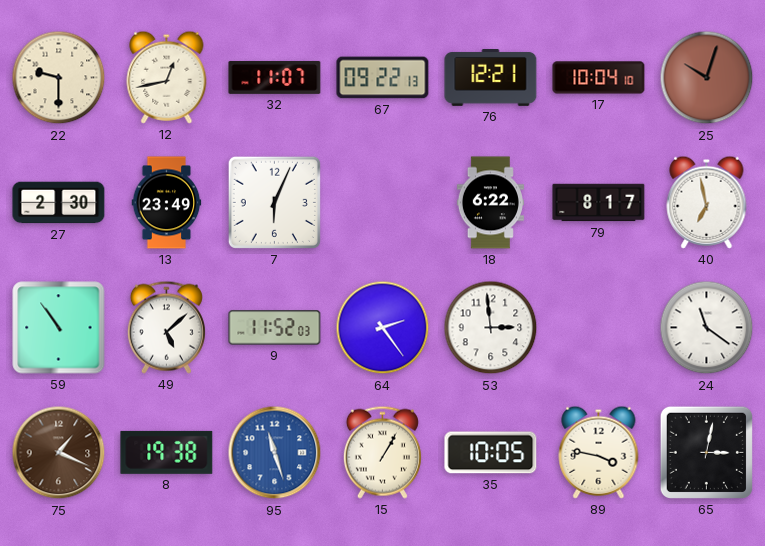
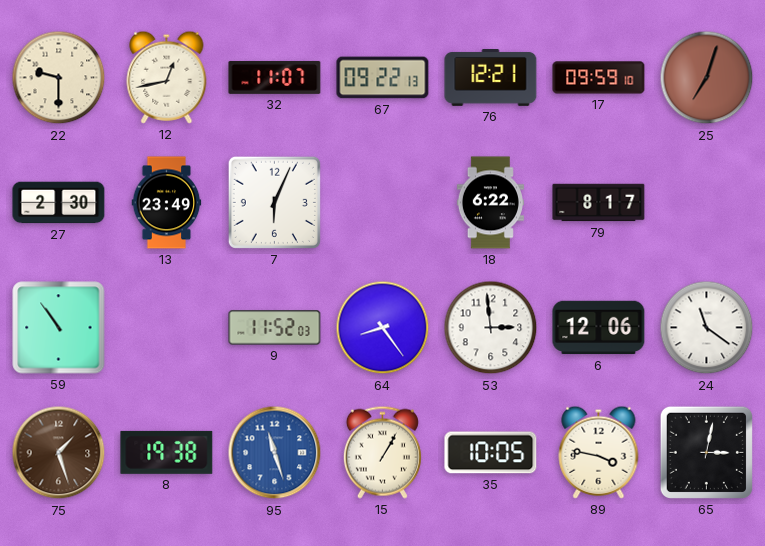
17: 10:04 -> 09:59 (599, 78)
25: 10:03 -> 7:03 (707, 78)
40: 6:58 -> none (707, 202)
49: 5:08 -> none (166, 327)
64: 2:24 -> 8:24 (383, 328)
6: none -> 12:06 (599, 328)
75: 1:19 -> 1:27 (59, 453)
